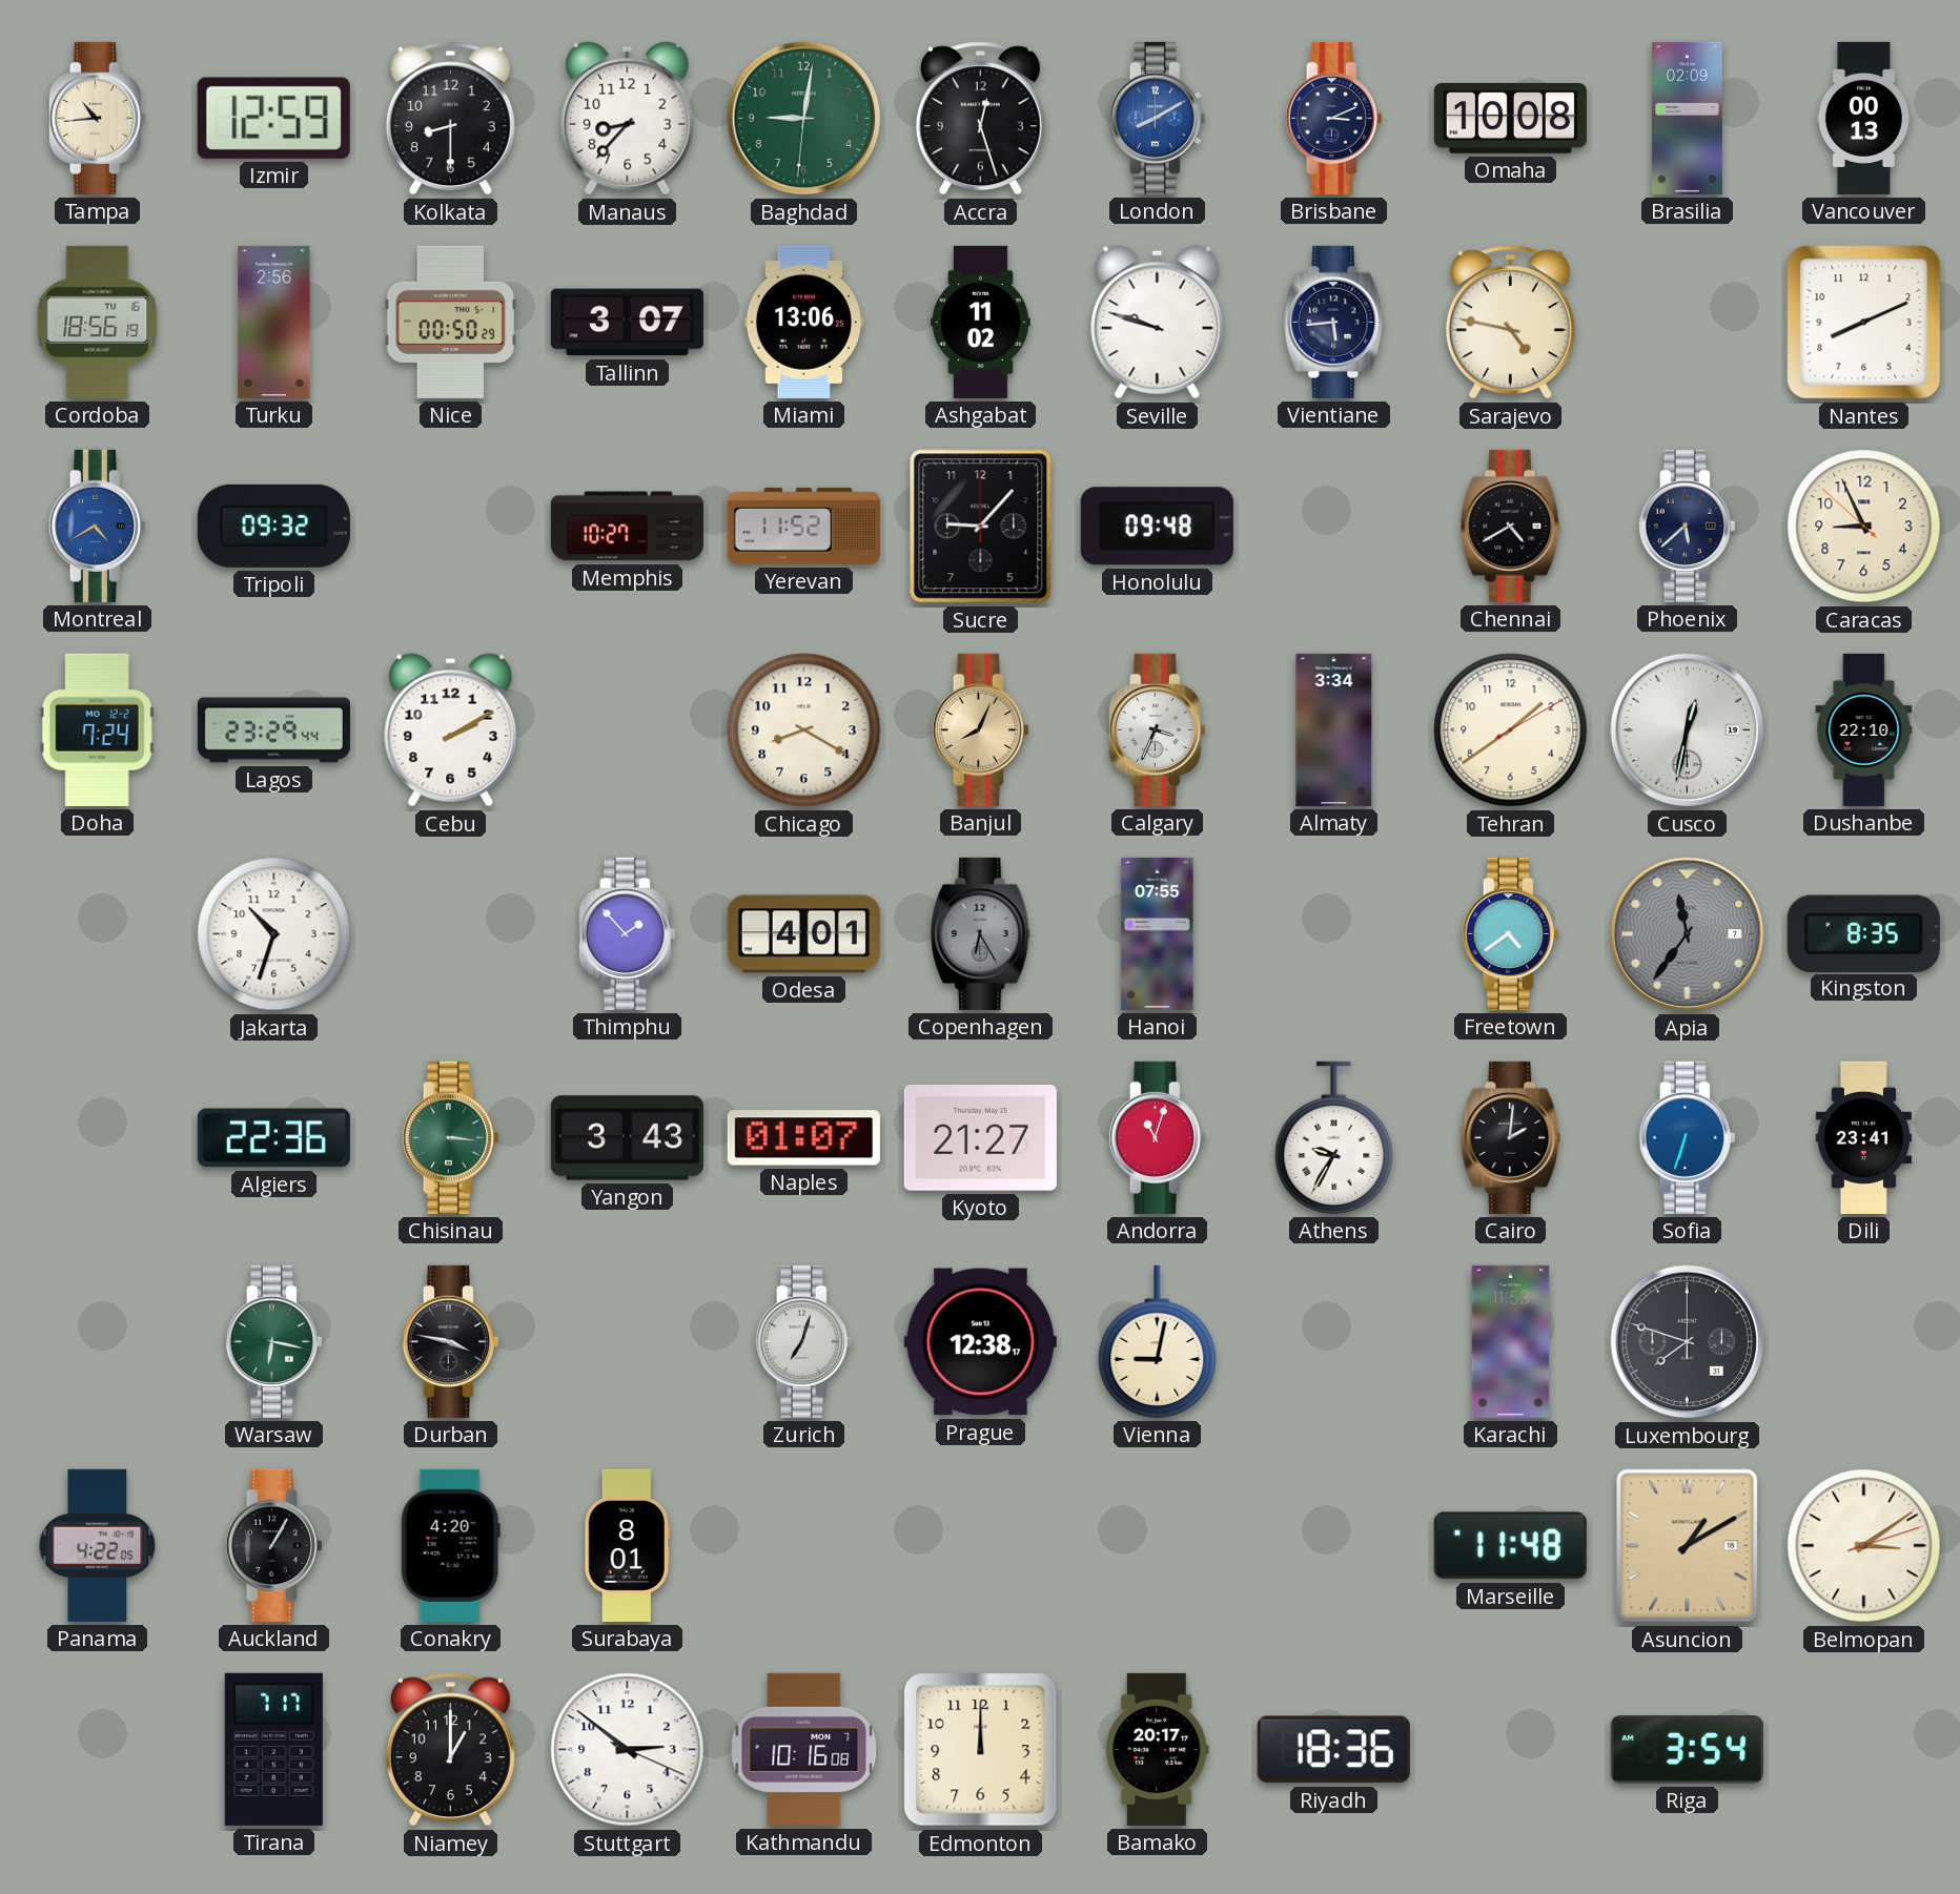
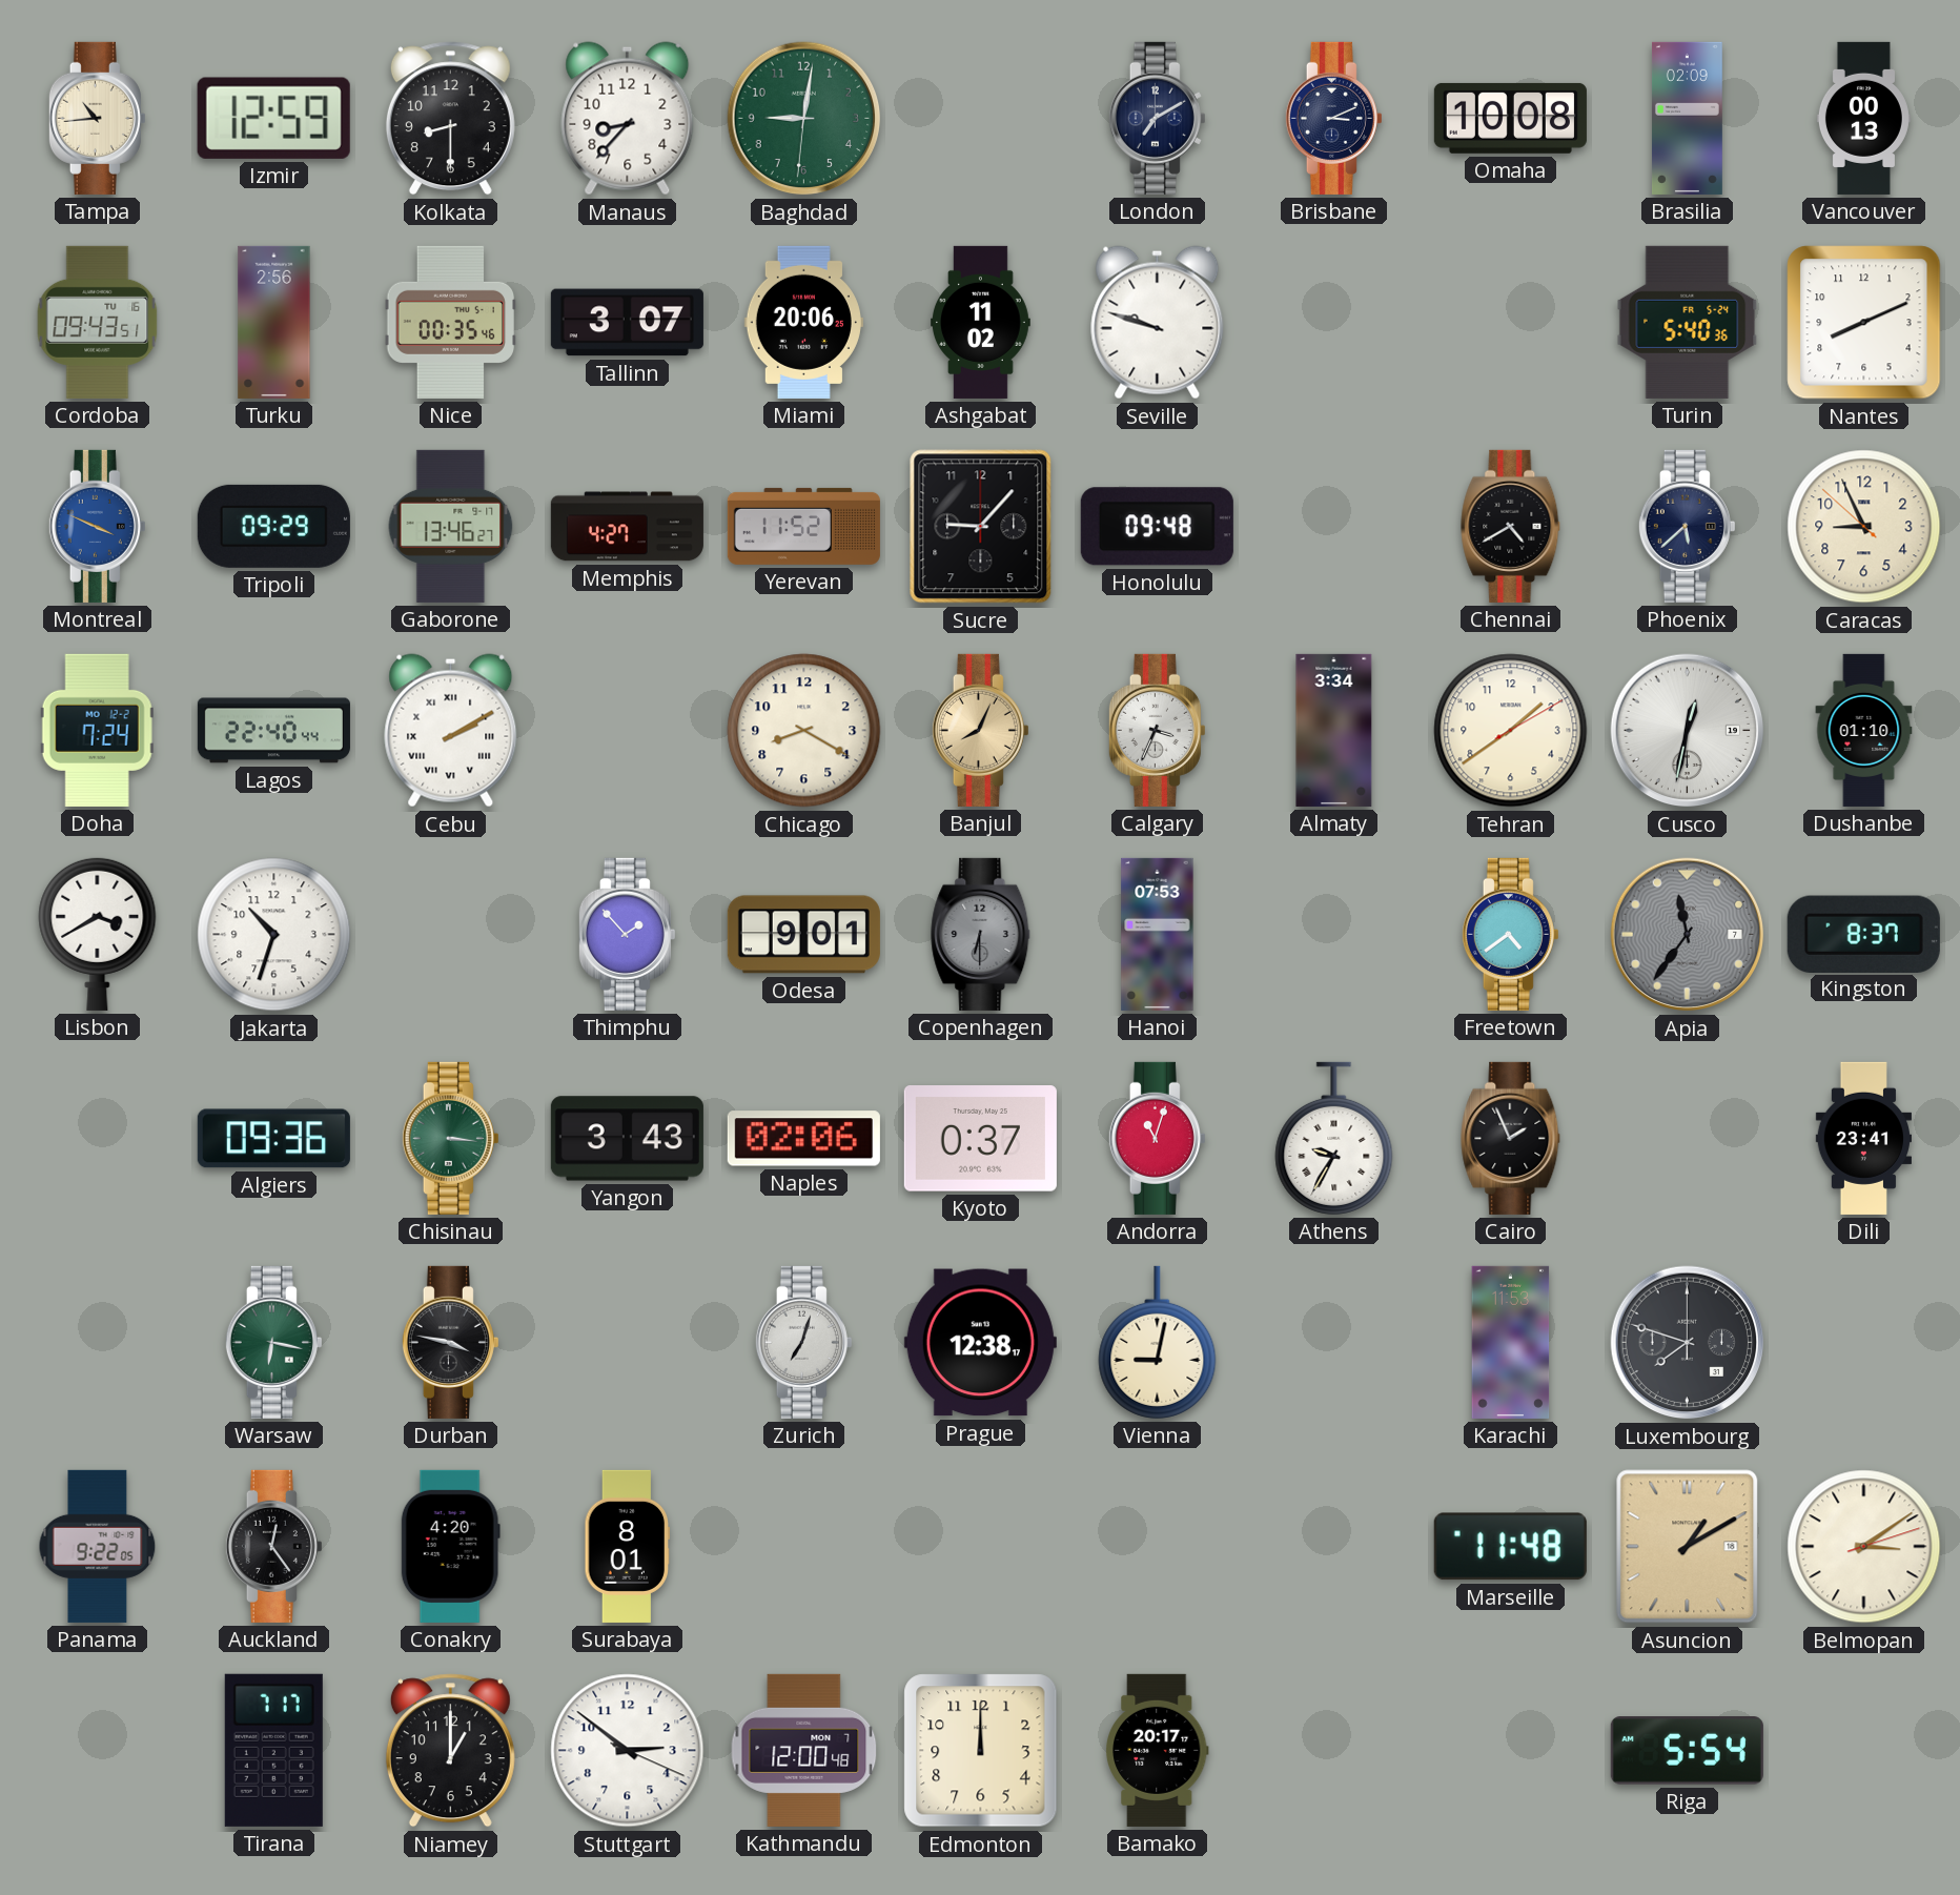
Accra: 12:27 -> none (980, 119)
London: 8:10 -> 7:10 (1157, 118)
London dial: blue -> navy (1157, 118)
Cordoba: 18:56 -> 09:43 (98, 322)
Nice: 00:50 -> 00:35 (451, 322)
Miami: 13:06 -> 20:06 (803, 322)
Vientiane: 5:44 -> none (1334, 322)
Sarajevo: 4:47 -> none (1510, 323)
Turin: none -> 5:40 (1688, 322)
Montreal: 4:40 -> 3:49 (97, 526)
Tripoli: 09:32 -> 09:29 (273, 526)
Gaborone: none -> 13:46 (451, 526)
Memphis: 10:27 -> 4:27 (627, 527)
Lagos: 23:29 -> 22:40 (273, 731)
Cebu numerals: Arabic -> Roman (451, 731)
Dushanbe: 22:10 -> 01:10 (1864, 730)
Lisbon: none -> 3:40 (98, 934)
Odesa: 4:01 -> 9:01 (803, 935)
Copenhagen: 6:25 -> 6:30 (981, 934)
Hanoi: 07:55 -> 07:53 (1158, 934)
Kingston: 8:35 -> 8:37 (1863, 934)
Algiers: 22:36 -> 09:36 (273, 1139)
Naples: 01:07 -> 02:06 (803, 1139)
Kyoto: 21:27 -> 0:37 (980, 1139)
Cairo: 2:01 -> 1:56 (1511, 1138)
Sofia: 6:33 -> none (1687, 1137)
Panama: 4:22 -> 9:22 (98, 1546)
Auckland: 1:05 -> 12:24 (273, 1546)
Kathmandu: 10:16 -> 12:00 (804, 1750)
Riyadh: 18:36 -> none (1333, 1750)
Riga: 3:54 -> 5:54 (1687, 1751)
